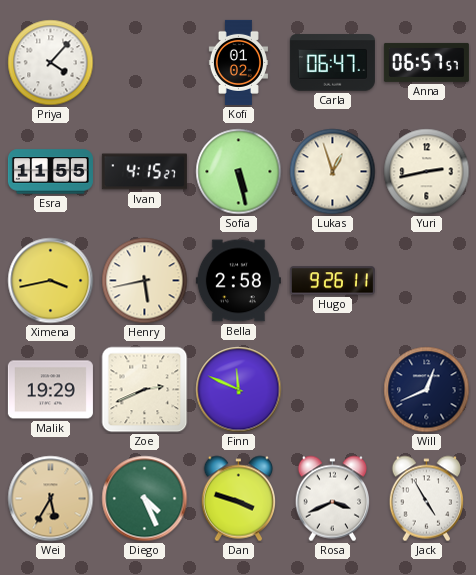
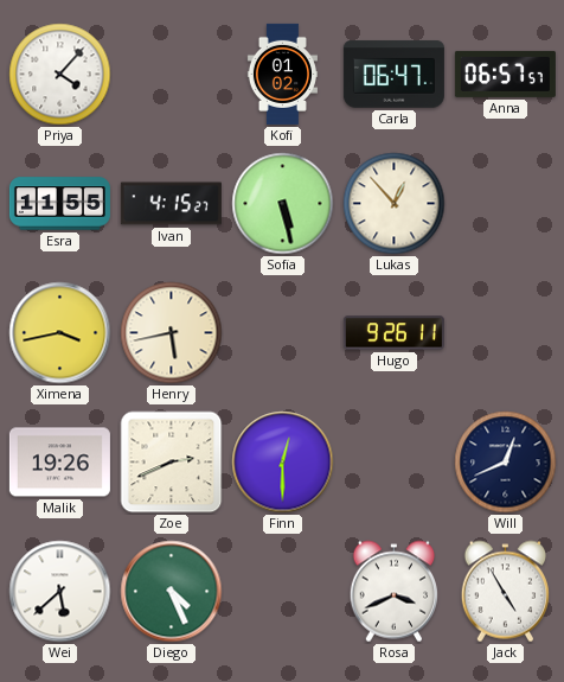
Lukas: 12:57 -> 12:53 (395, 204)
Yuri: 2:43 -> none (427, 172)
Bella: 2:58 -> none (238, 281)
Malik: 19:29 -> 19:26 (59, 463)
Finn: 11:49 -> 12:30 (283, 463)
Wei: 5:35 -> 5:38 (60, 592)
Wei dial: champagne -> white (60, 592)
Dan: 3:48 -> none (238, 499)
